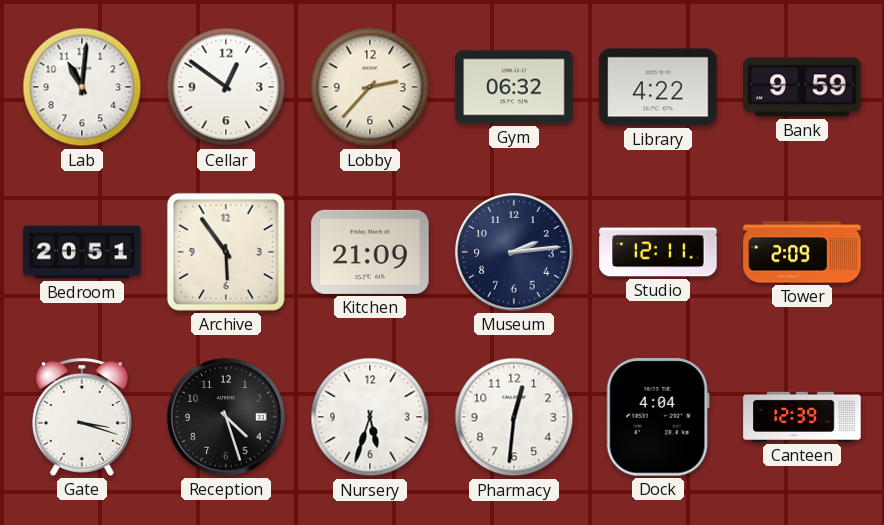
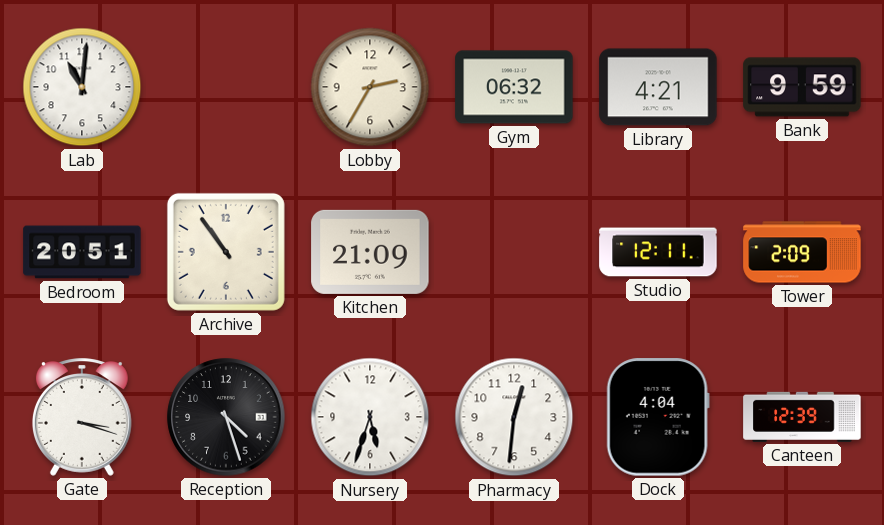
Cellar: 12:51 -> none (226, 87)
Lobby: 2:37 -> 2:35 (370, 87)
Library: 4:22 -> 4:21 (658, 87)
Archive: 5:54 -> 10:54 (226, 252)
Museum: 2:14 -> none (514, 252)
